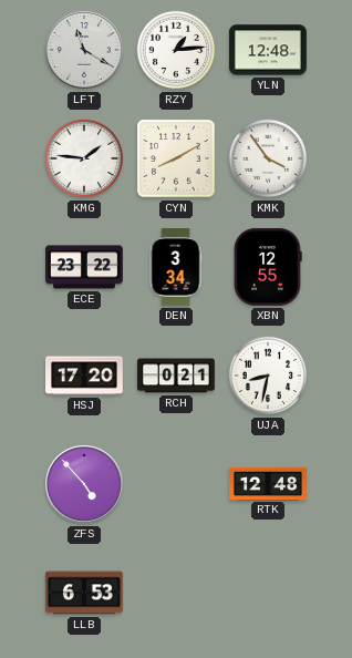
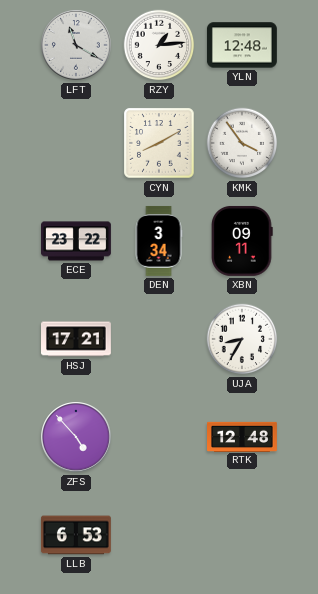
KMG: 1:46 -> none (84, 158)
XBN: 12:55 -> 09:11 (242, 241)
HSJ: 17:20 -> 17:21 (77, 339)
RCH: 0:21 -> none (177, 376)
UJA: 8:32 -> 8:35 (242, 339)
